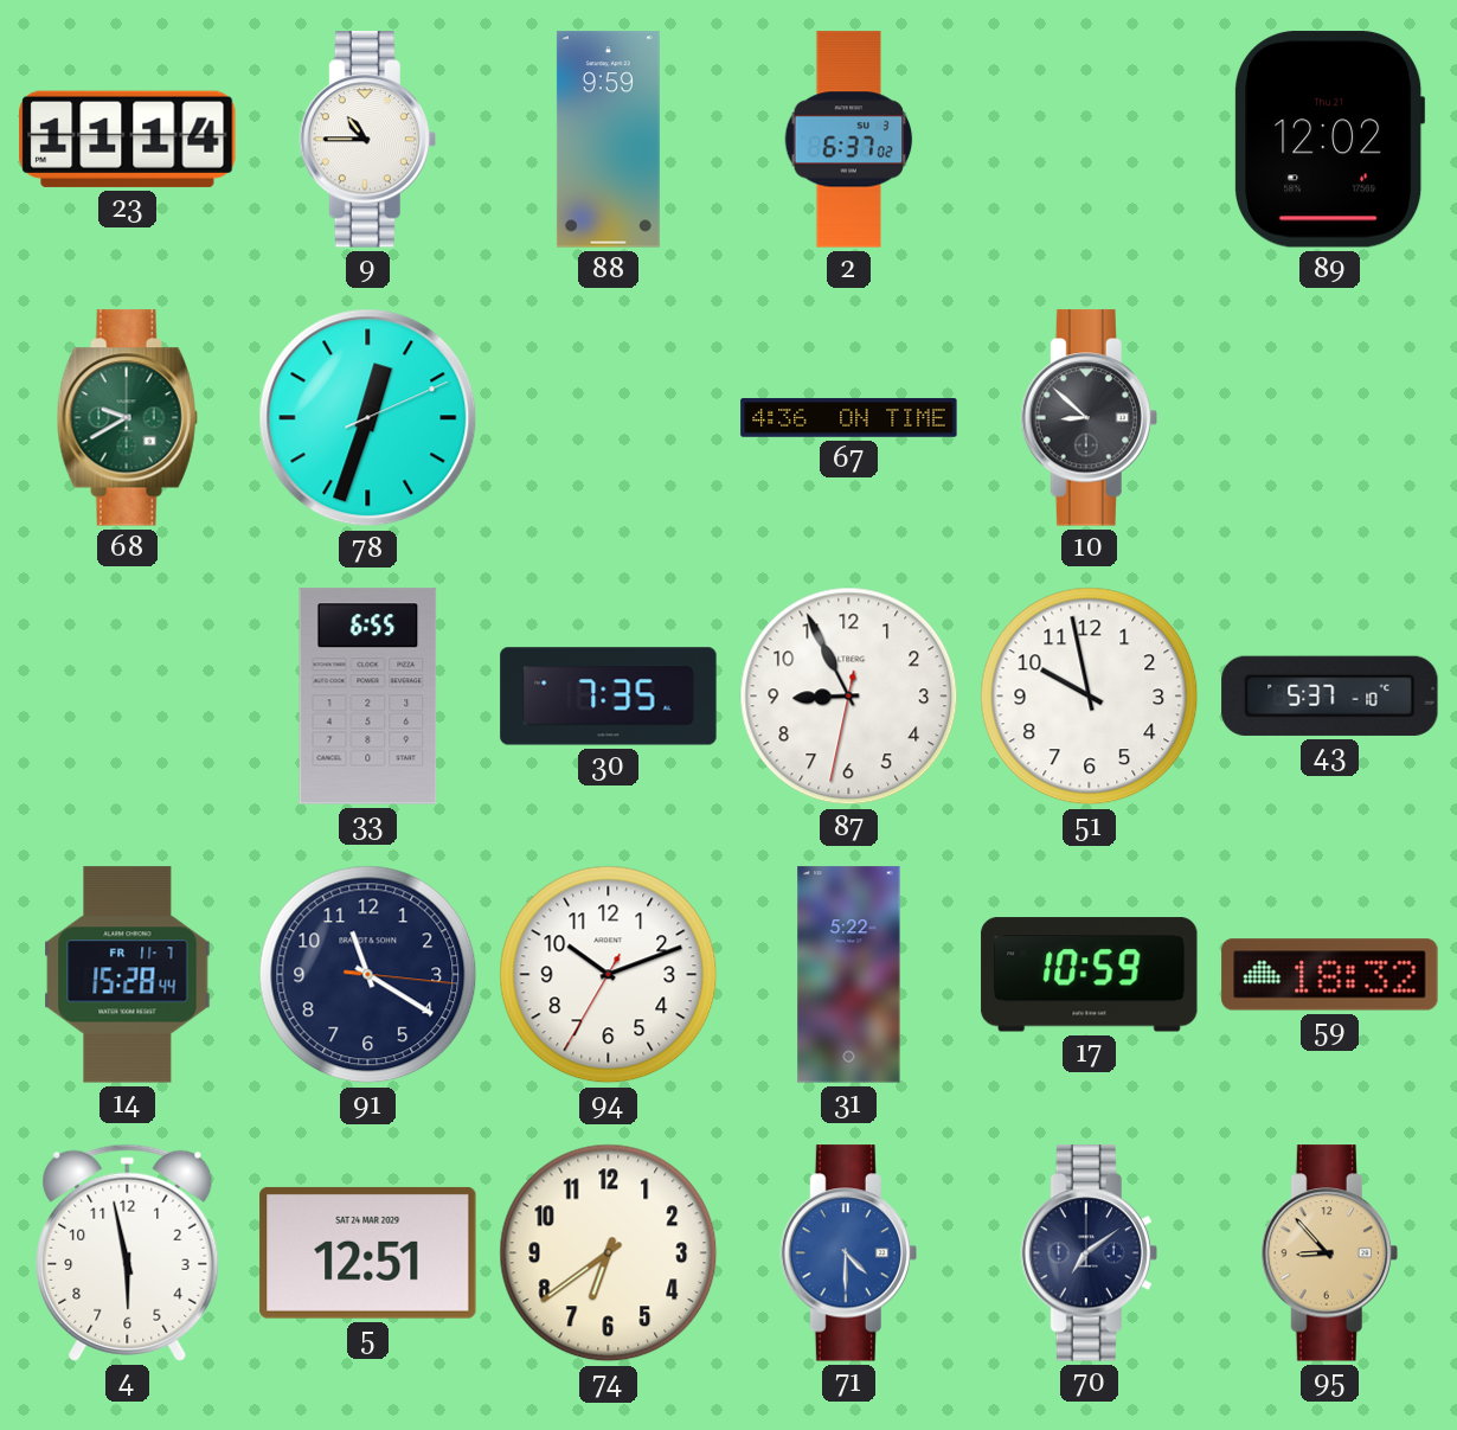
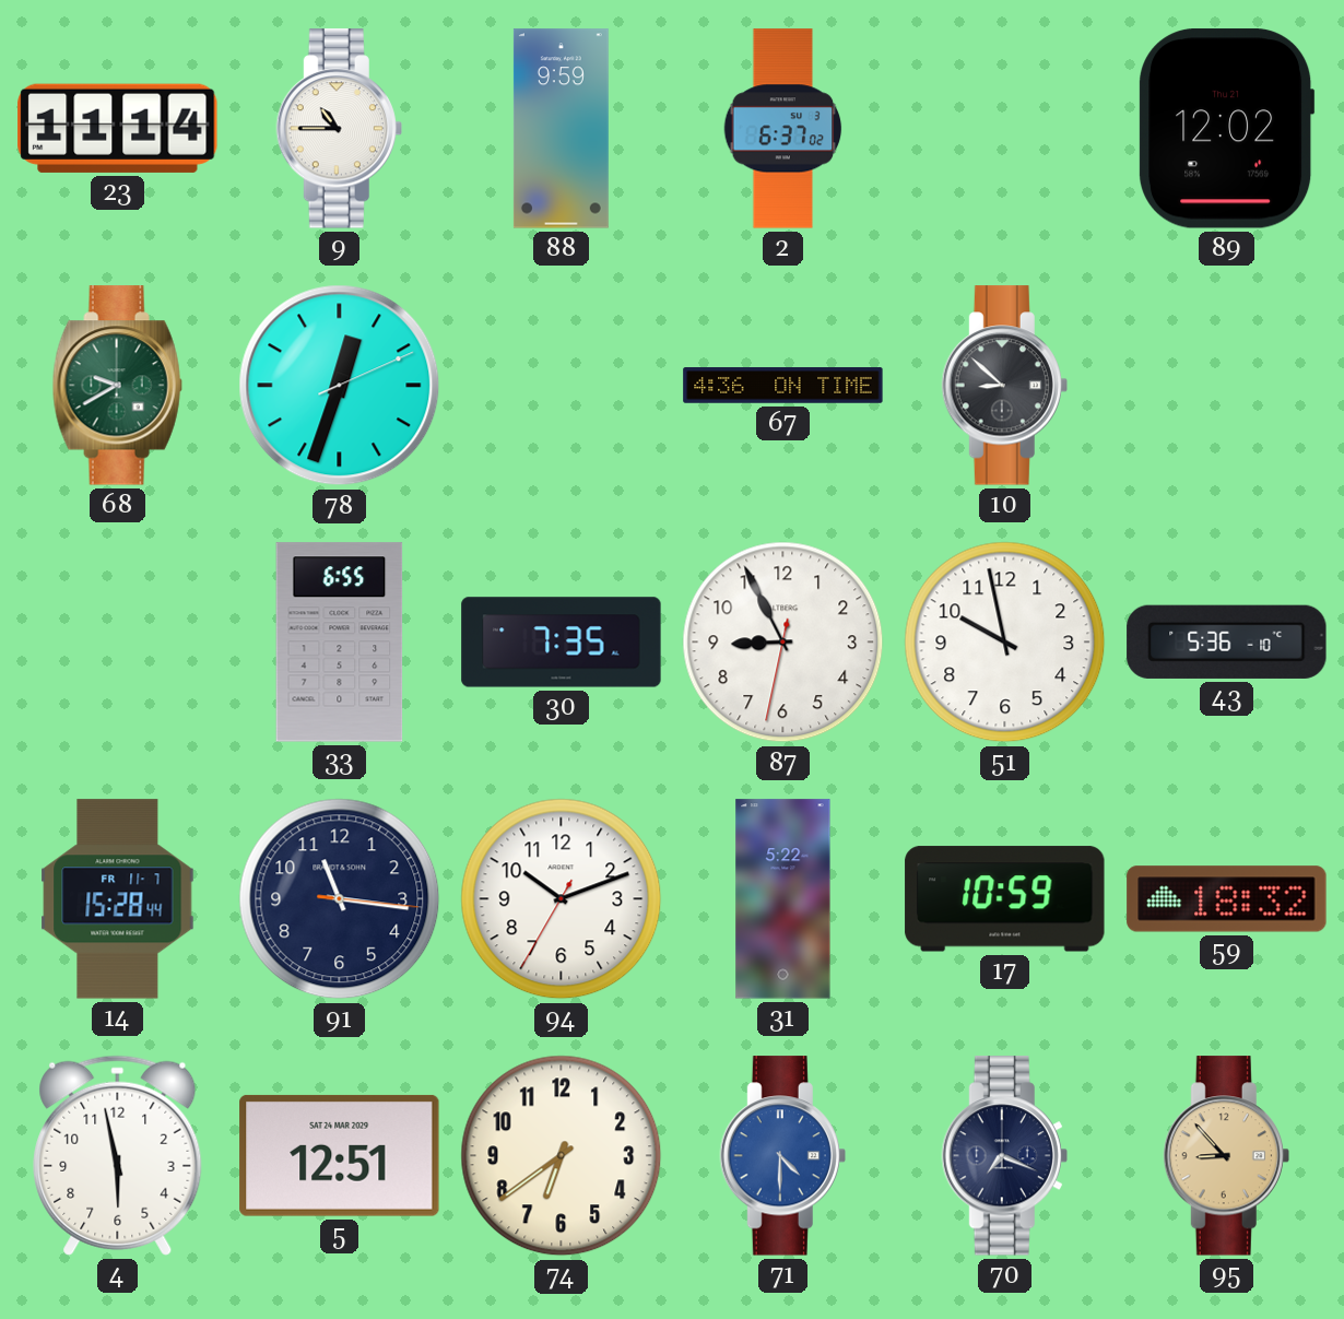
43: 5:37 -> 5:36 (1227, 641)
91: 11:20 -> 11:16 (340, 899)
70: 7:09 -> 7:19 (1004, 1156)
